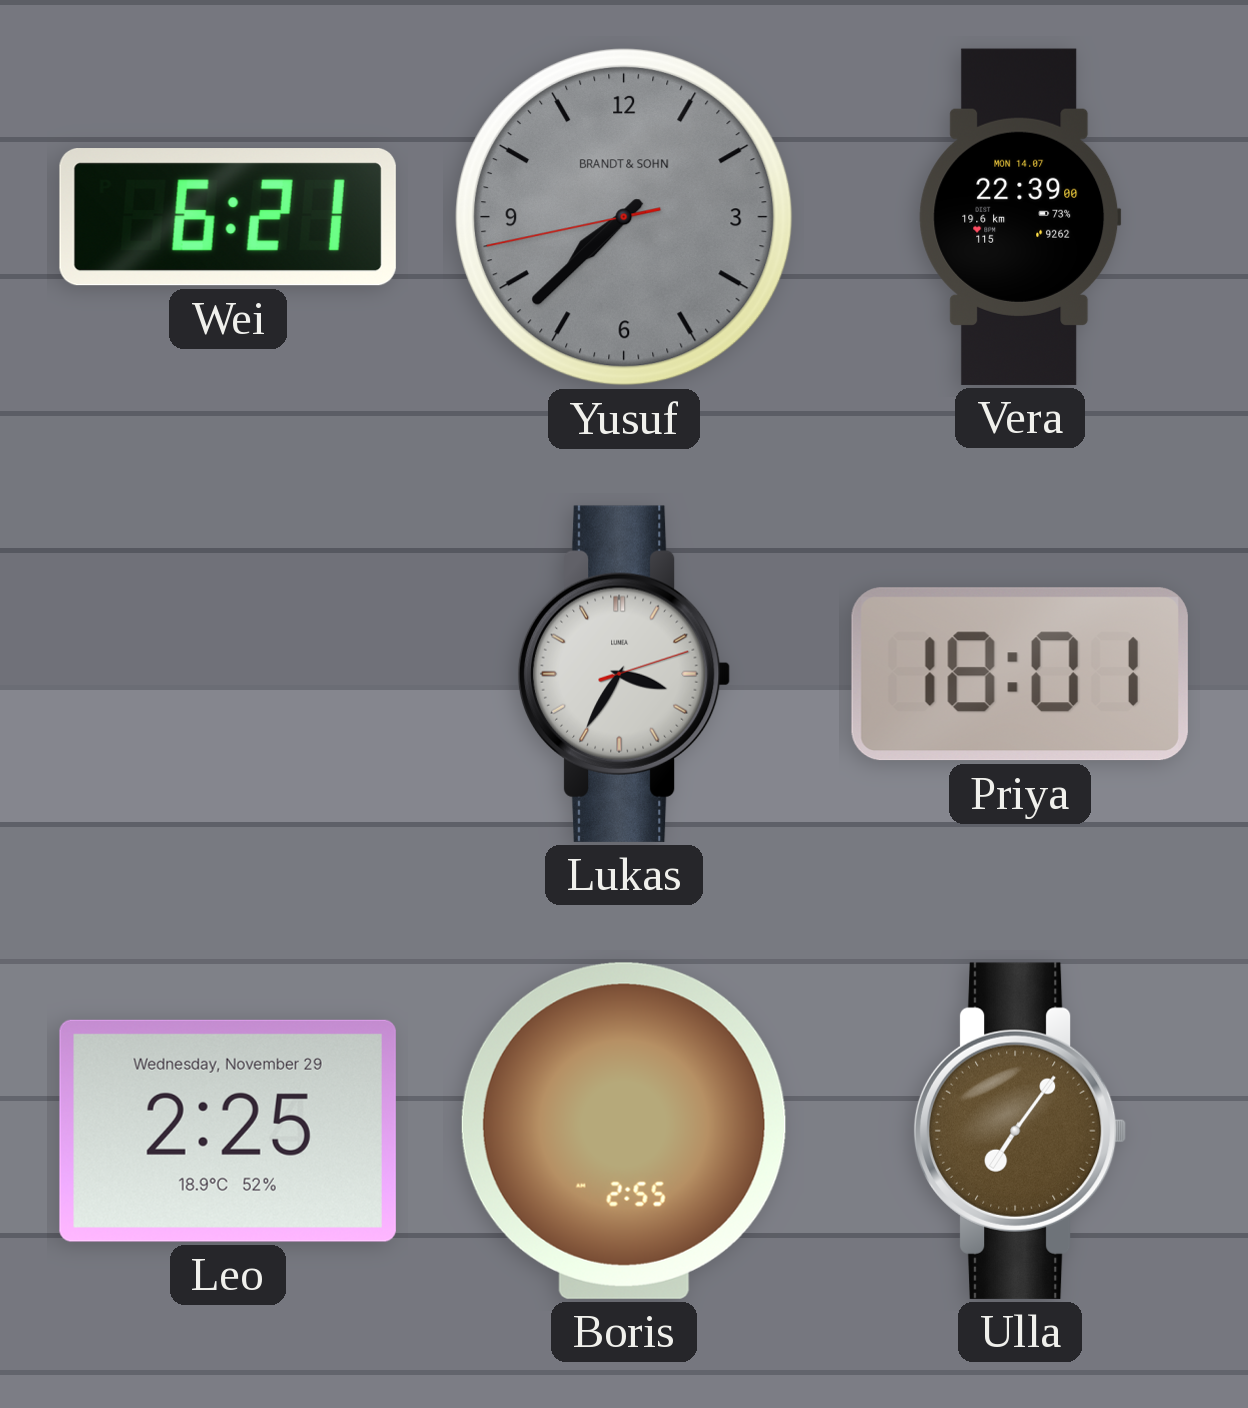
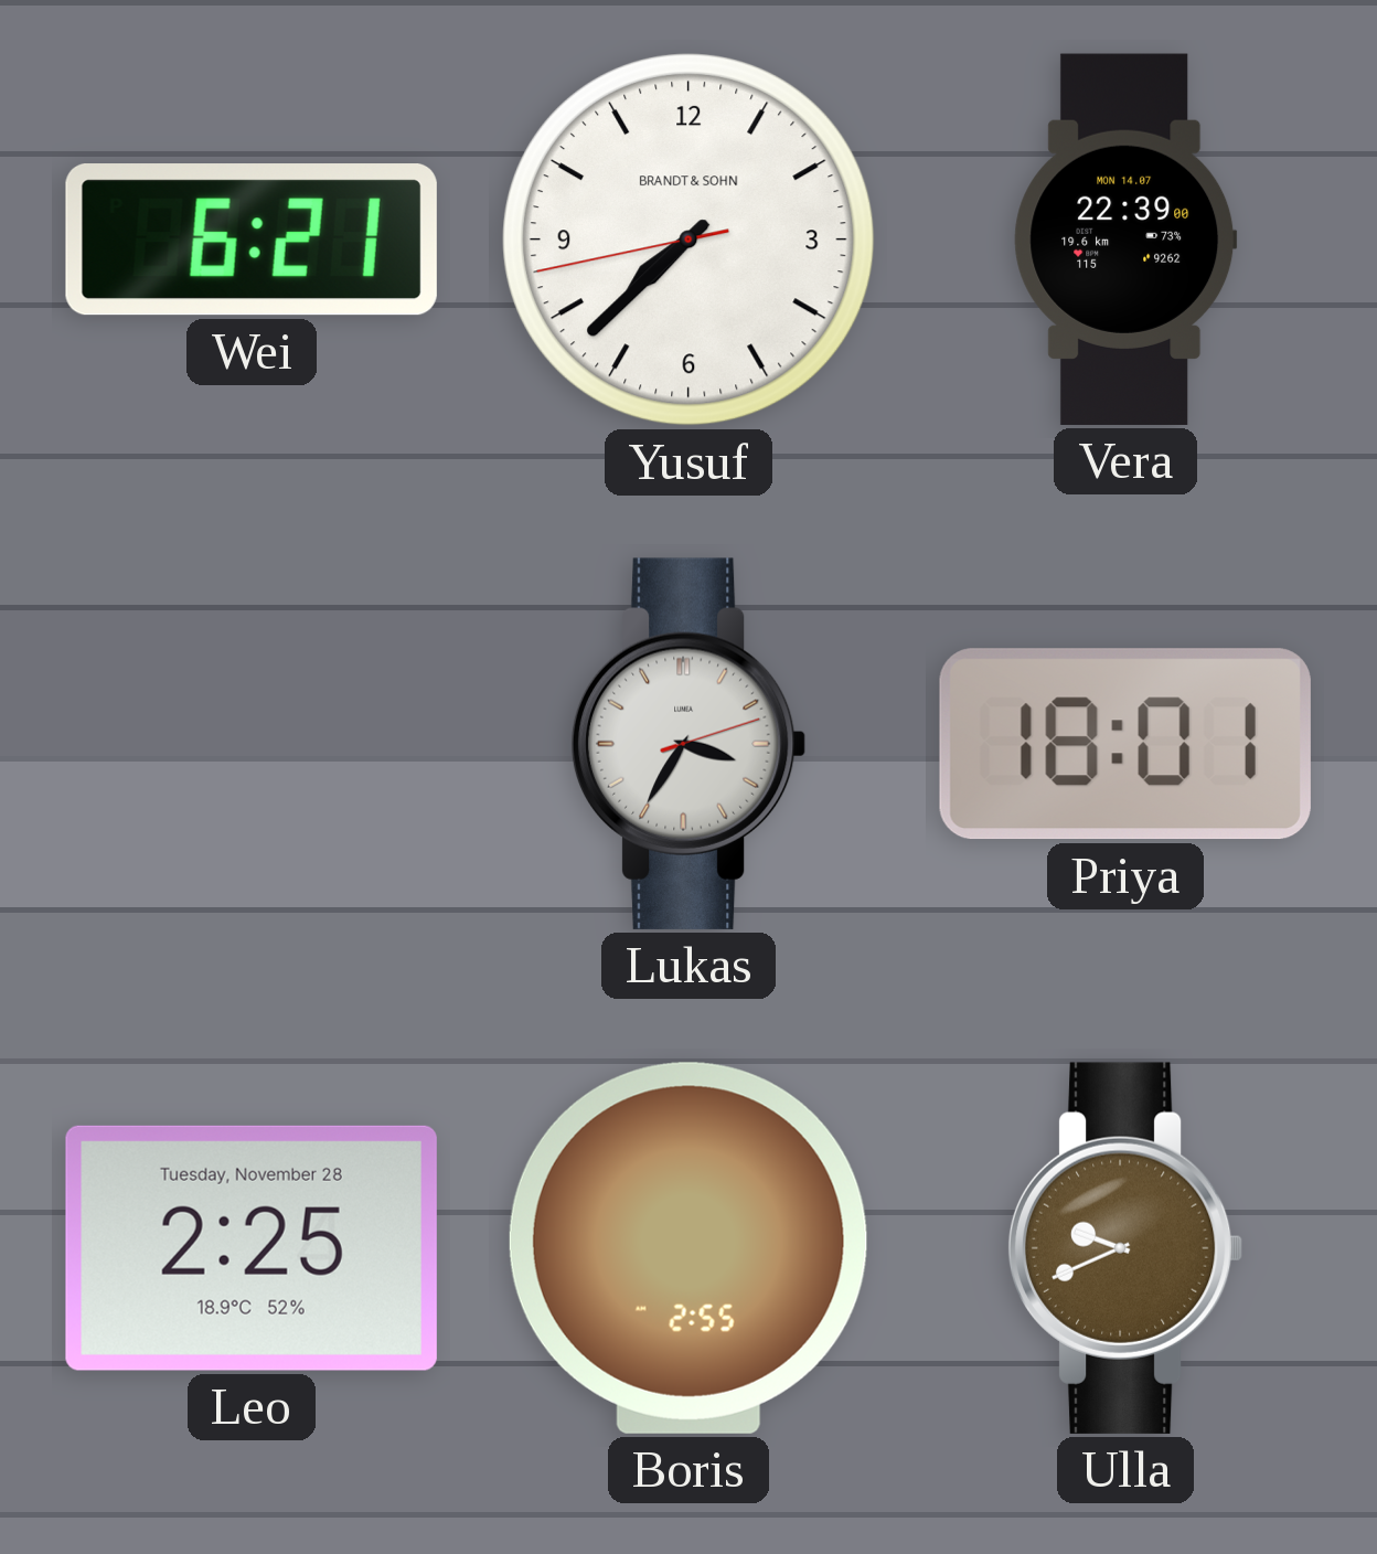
Yusuf dial: grey -> white (690, 241)
Leo date: Wednesday, November 29 -> Tuesday, November 28 (252, 1248)
Ulla: 7:06 -> 9:41 (1125, 1248)
